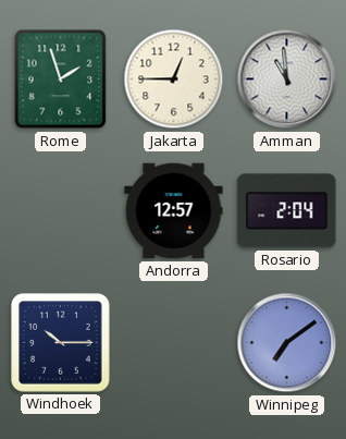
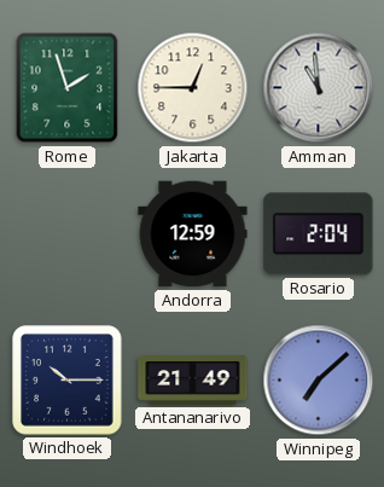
Andorra: 12:57 -> 12:59 (193, 234)
Antananarivo: none -> 21:49 (193, 381)
Winnipeg: 7:09 -> 7:08 (319, 381)
